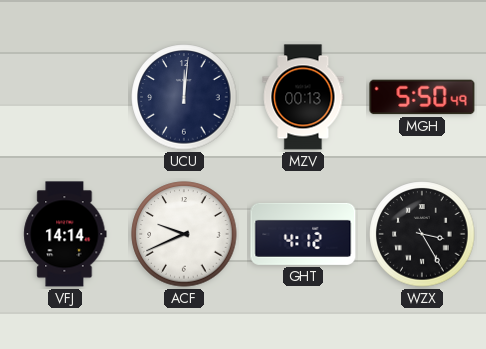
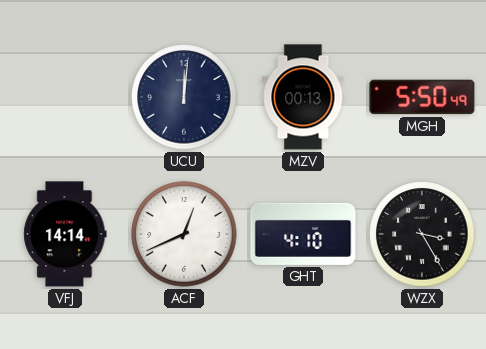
ACF: 9:41 -> 12:41 (184, 234)
GHT: 4:12 -> 4:10 (303, 234)
